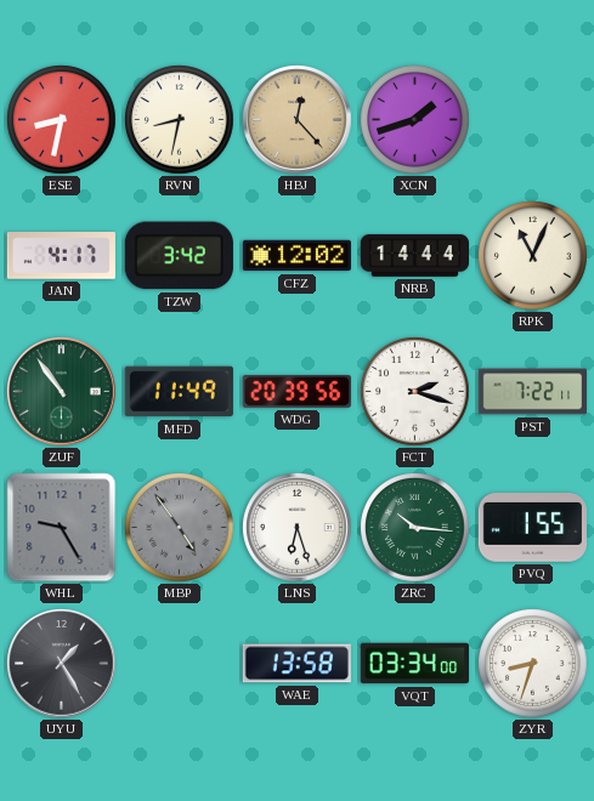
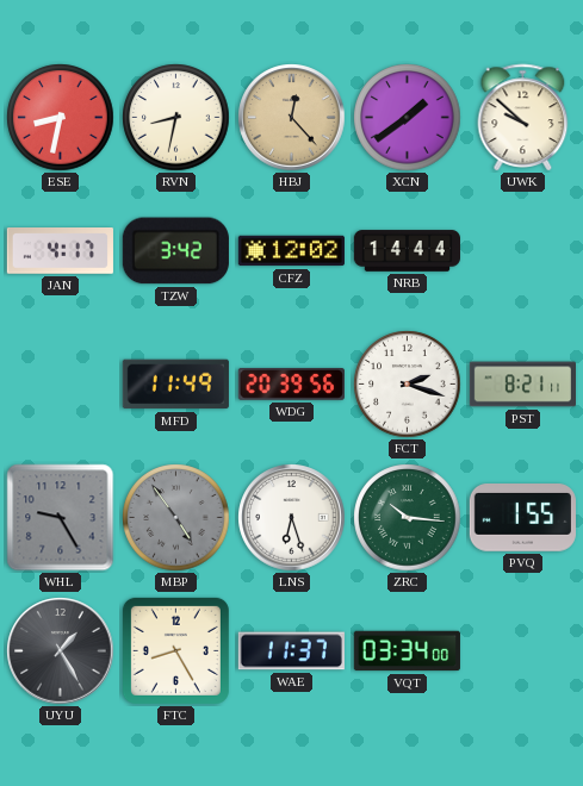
XCN: 1:42 -> 1:39 (408, 118)
UWK: none -> 9:52 (523, 117)
RPK: 11:04 -> none (533, 256)
ZUF: 10:54 -> none (62, 392)
PST: 7:22 -> 8:21 (522, 385)
FTC: none -> 8:25 (175, 650)
WAE: 13:58 -> 11:37 (291, 651)
ZYR: 8:33 -> none (533, 664)
